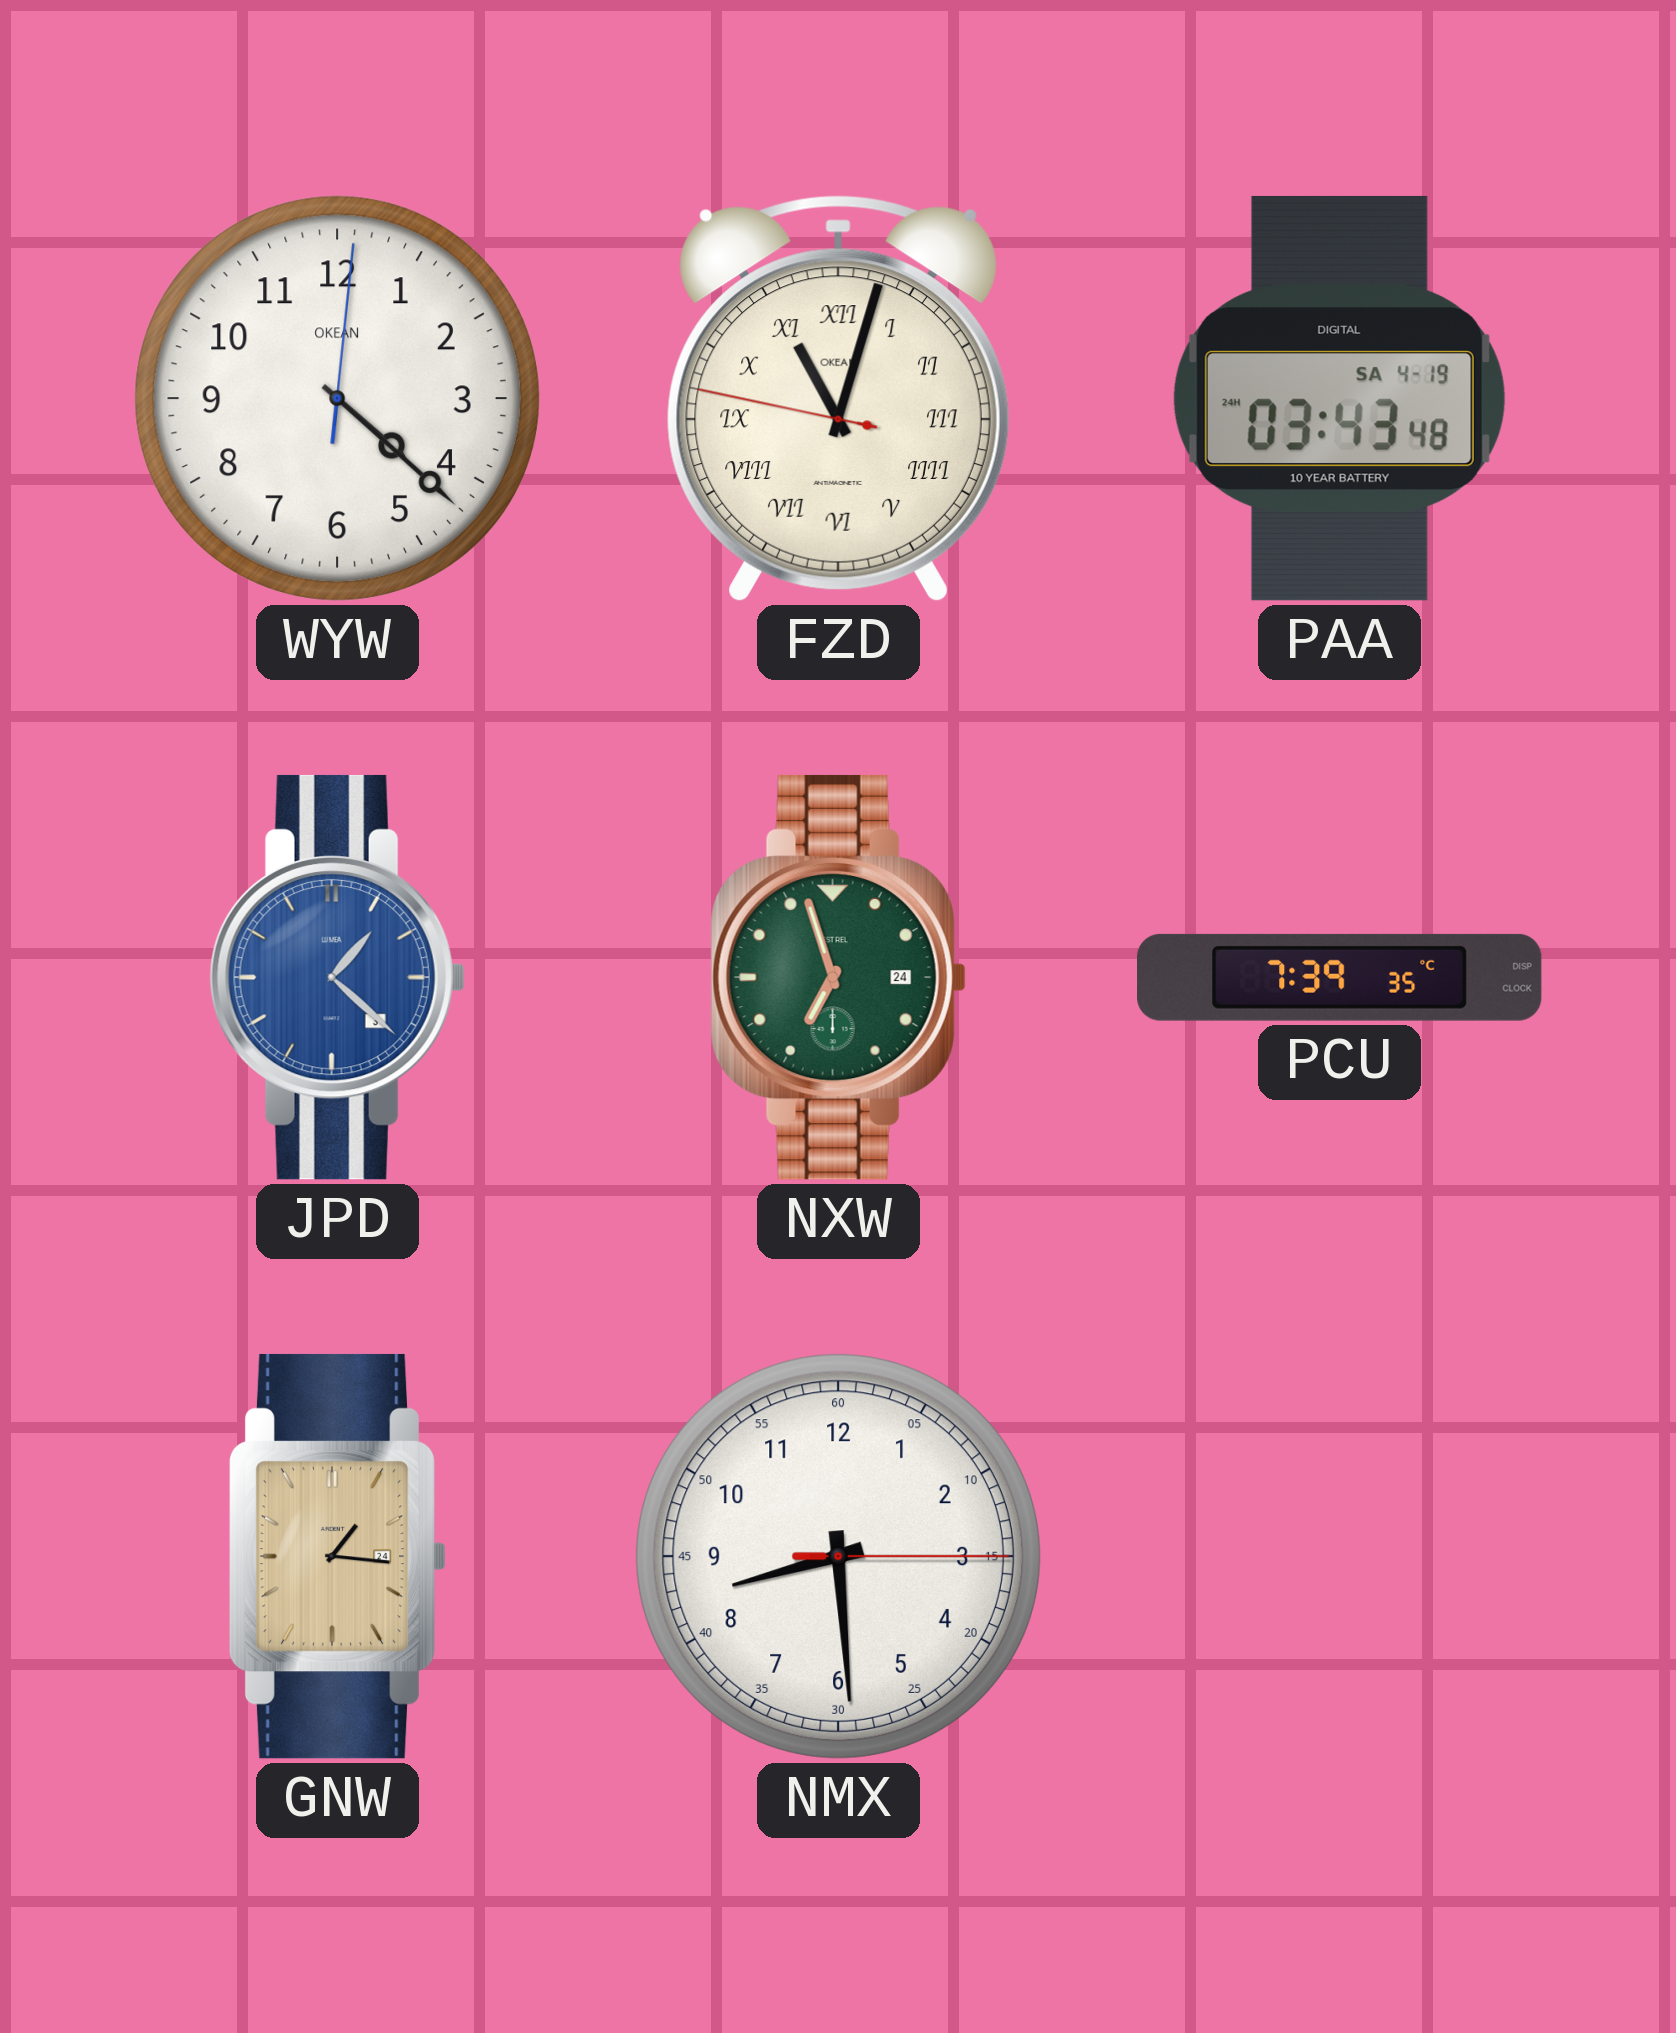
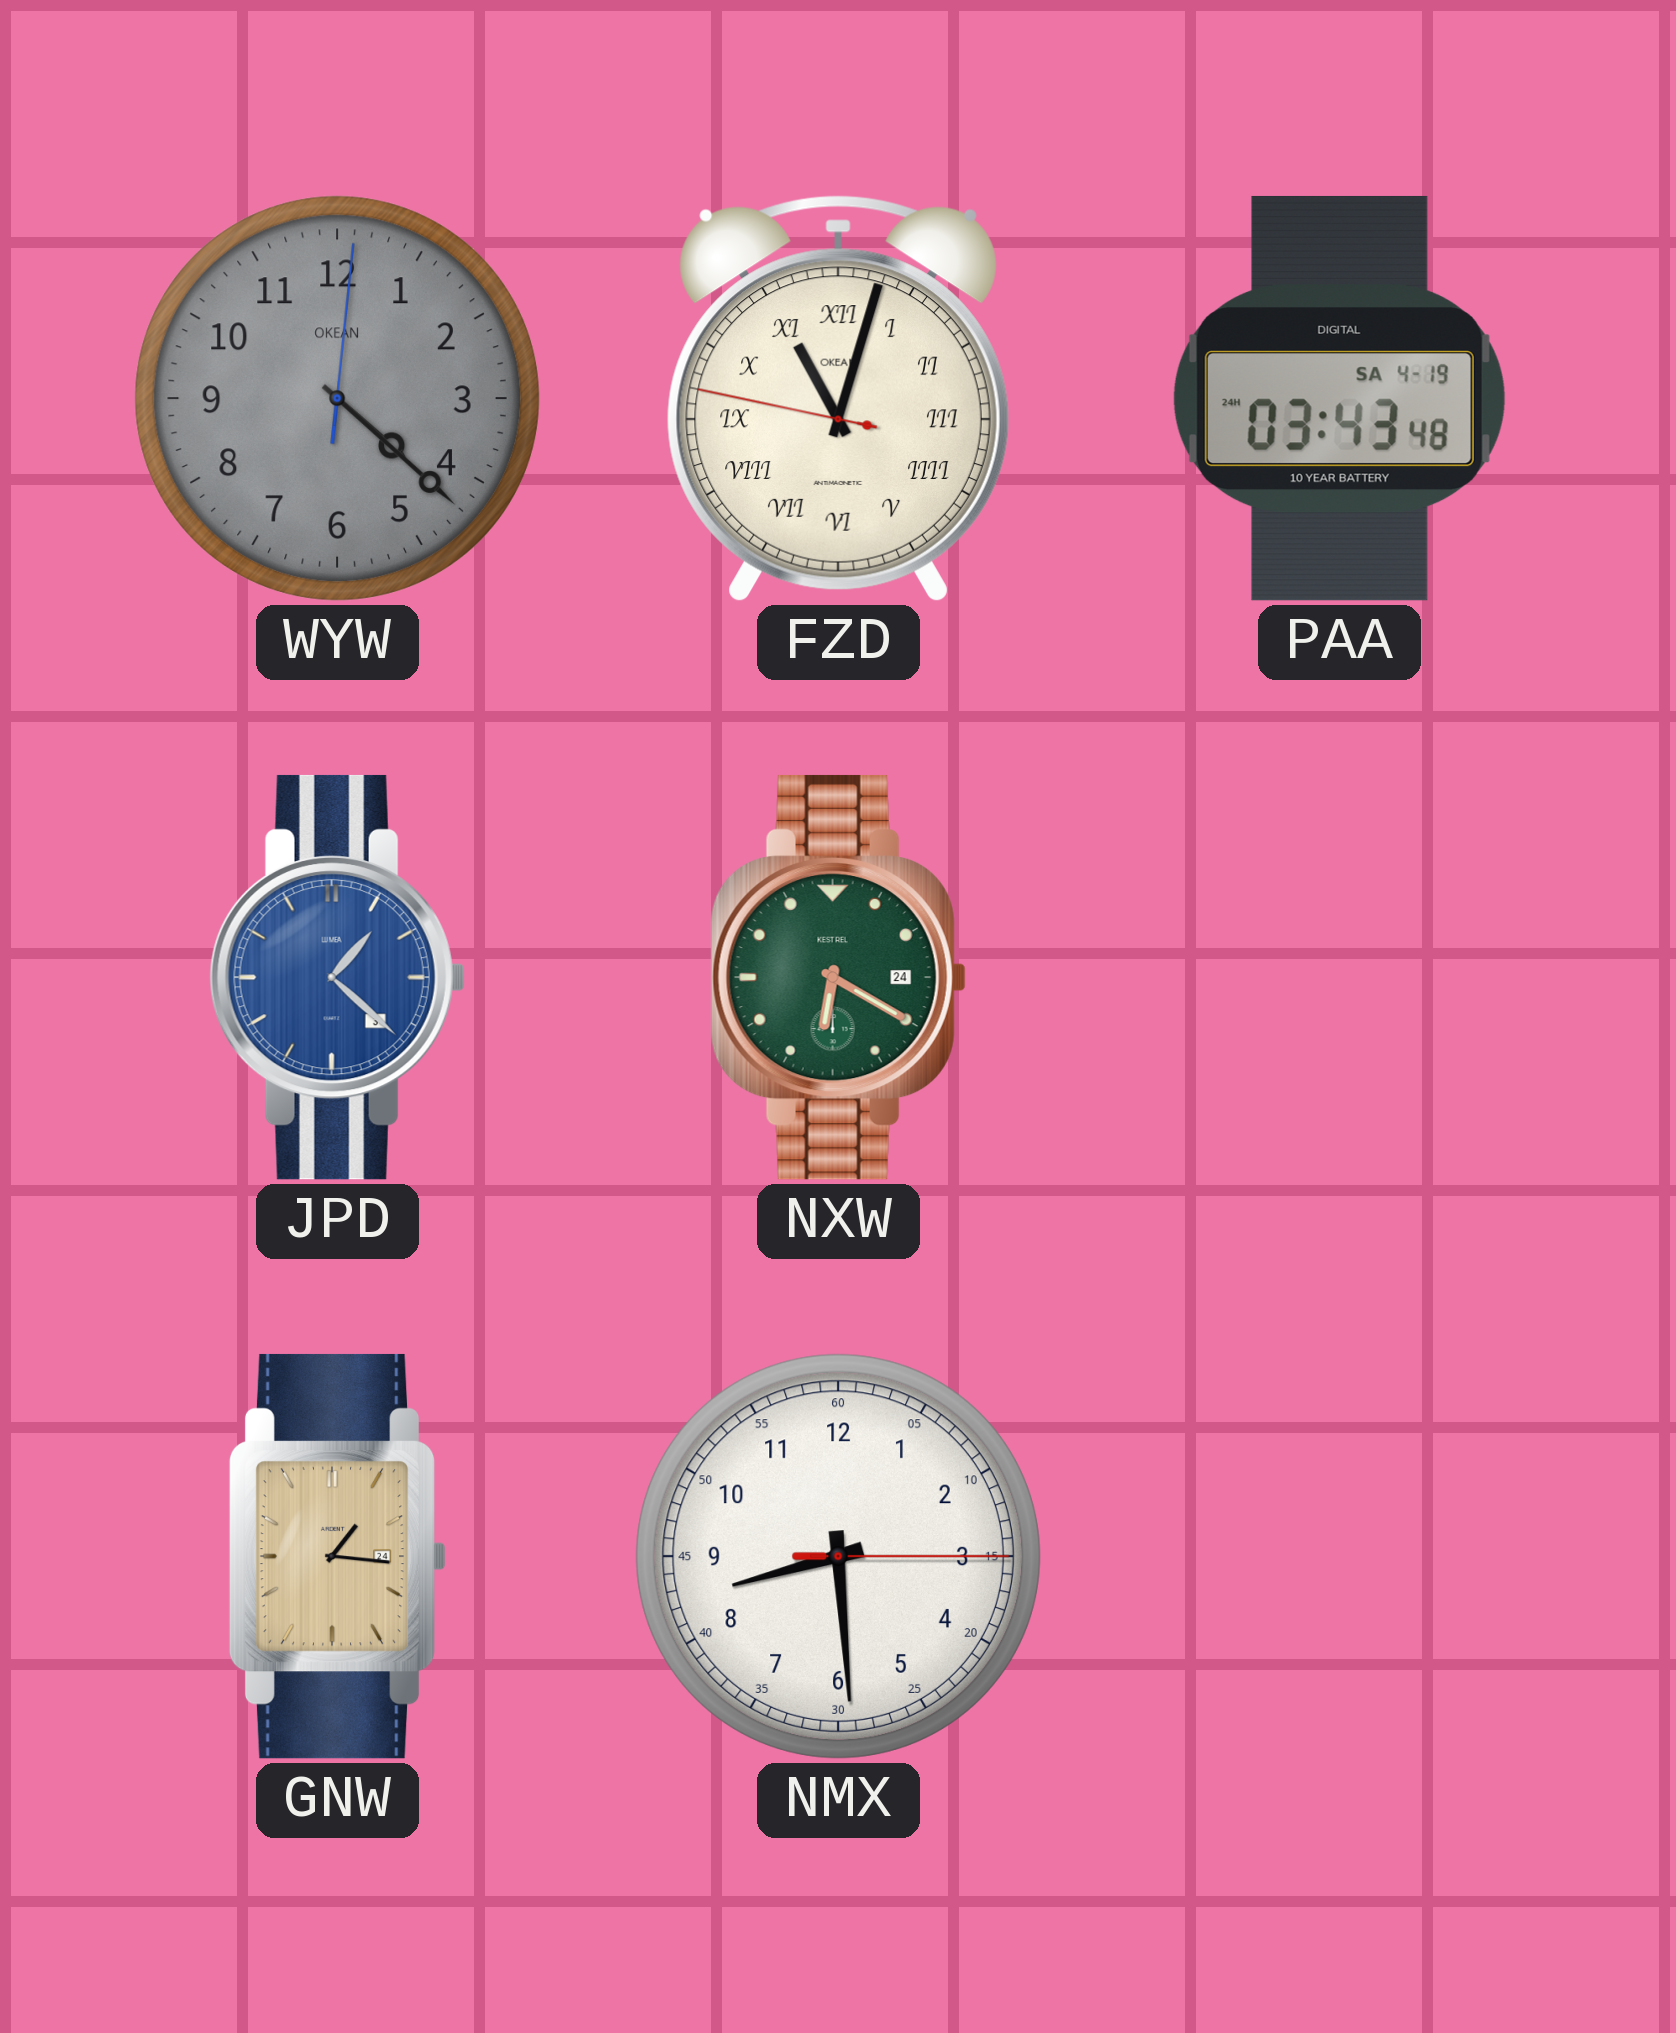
WYW dial: white -> grey (337, 398)
NXW: 6:57 -> 6:20 (838, 977)
PCU: 7:39 -> none (1340, 977)
